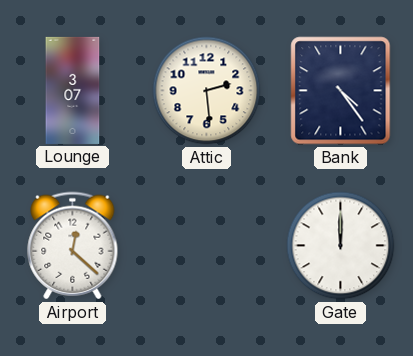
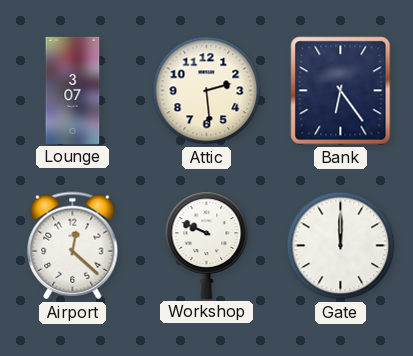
Bank: 4:24 -> 6:24 (341, 91)
Workshop: none -> 9:49 (207, 245)
